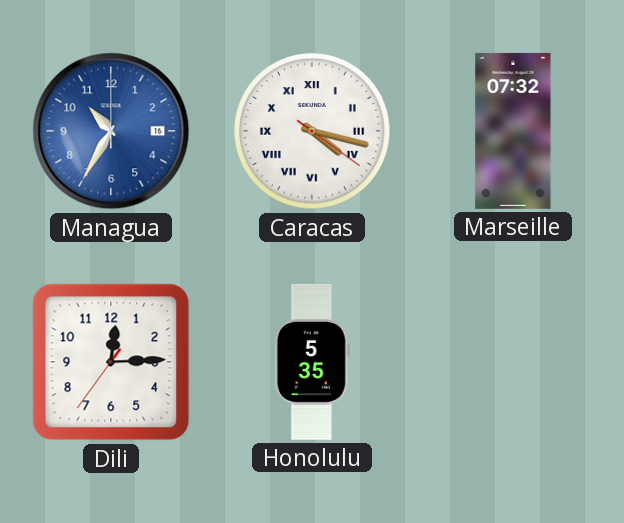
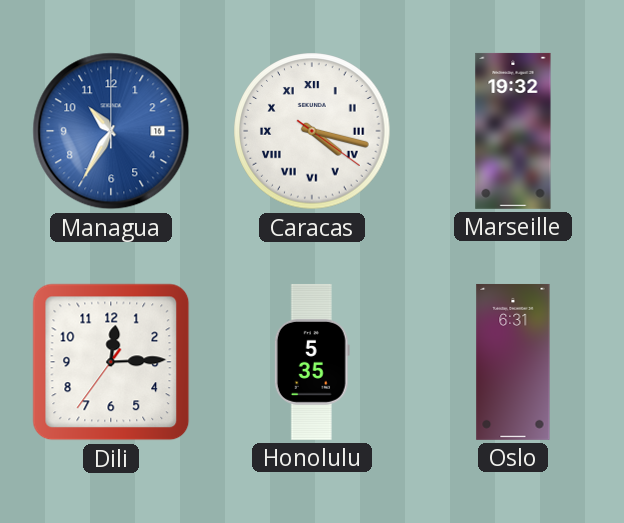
Marseille: 07:32 -> 19:32 (513, 131)
Oslo: none -> 6:31 (513, 362)
